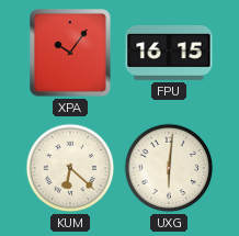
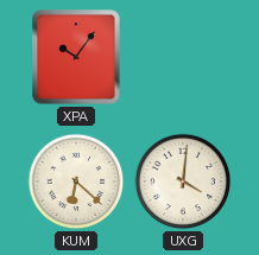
FPU: 16:15 -> none (169, 53)
UXG: 6:01 -> 4:01 (183, 181)
